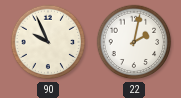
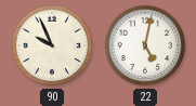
22: 2:02 -> 5:02 (145, 45)
